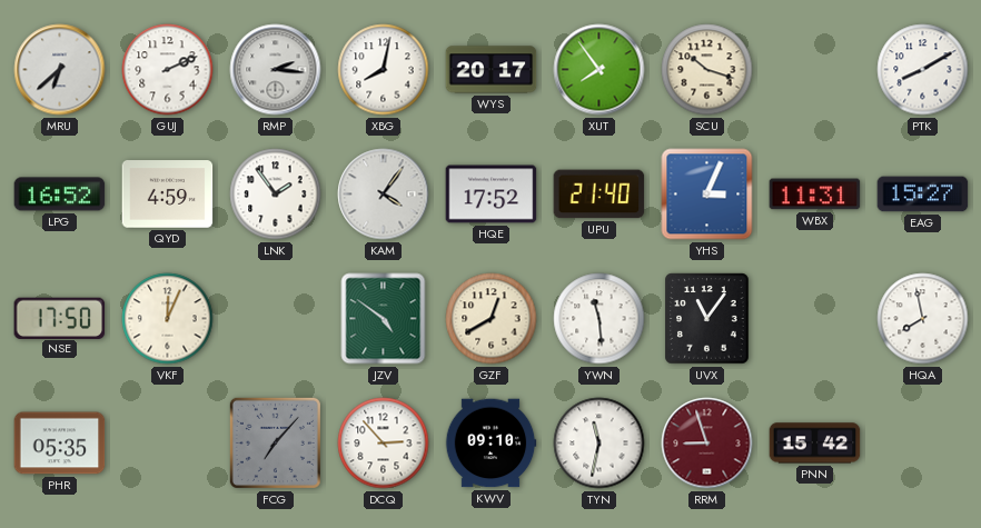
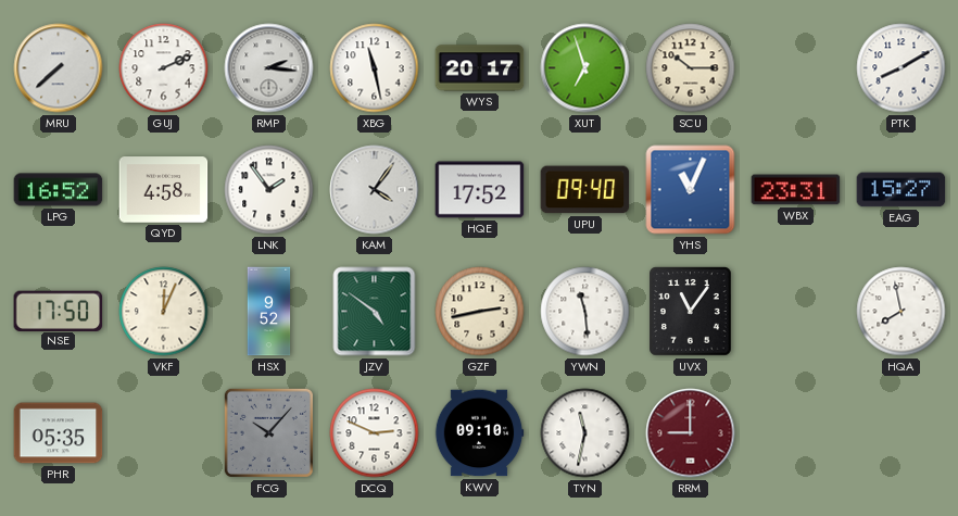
MRU: 6:38 -> 7:38 (59, 68)
XBG: 8:02 -> 11:28 (375, 68)
XUT: 7:54 -> 6:57 (585, 68)
SCU: 10:18 -> 10:15 (691, 68)
QYD: 4:59 -> 4:58 (164, 190)
UPU: 21:40 -> 09:40 (585, 190)
YHS: 3:04 -> 11:04 (691, 190)
WBX: 11:31 -> 23:31 (796, 190)
HSX: none -> 9:52 (269, 312)
GZF: 12:40 -> 2:43 (480, 312)
FCG: 7:07 -> 10:07 (268, 432)
DCQ: 2:53 -> 2:49 (375, 433)
RRM: 8:57 -> 9:00 (691, 433)
PNN: 15:42 -> none (815, 444)
